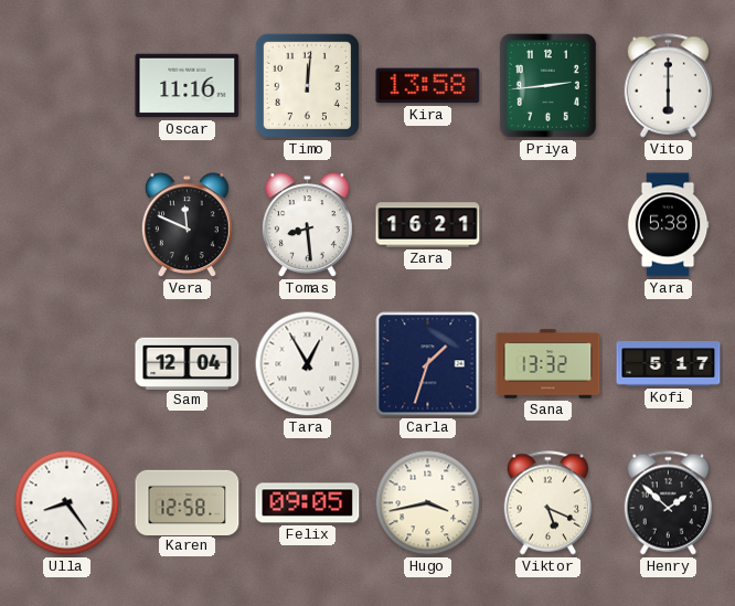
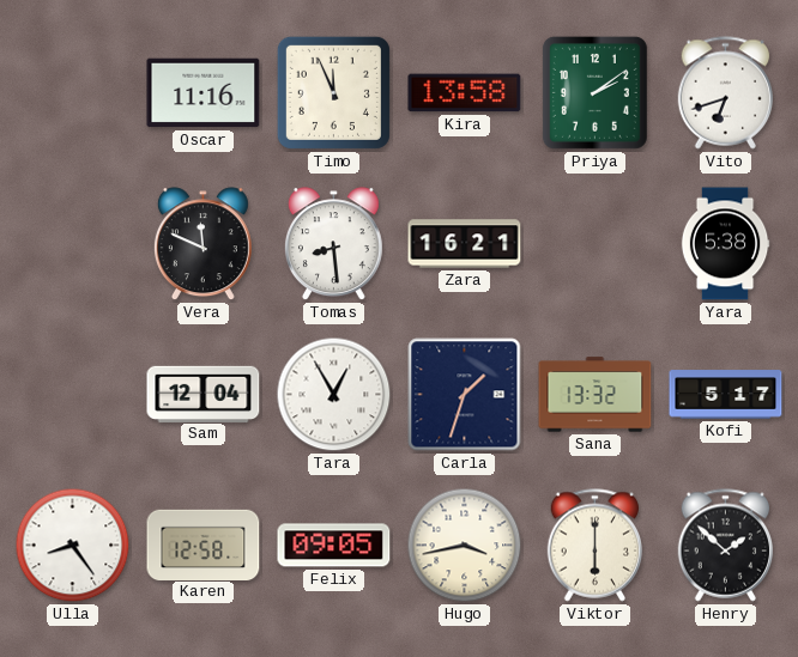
Timo: 12:01 -> 11:56 (333, 92)
Priya: 2:44 -> 2:09 (594, 92)
Vito: 6:00 -> 6:42 (726, 93)
Viktor: 5:19 -> 6:00 (596, 546)
